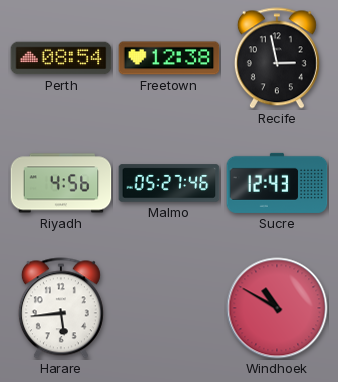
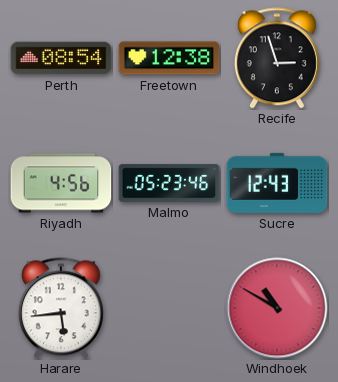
Recife: 2:58 -> 2:57 (277, 58)
Malmo: 05:27 -> 05:23 (169, 183)
